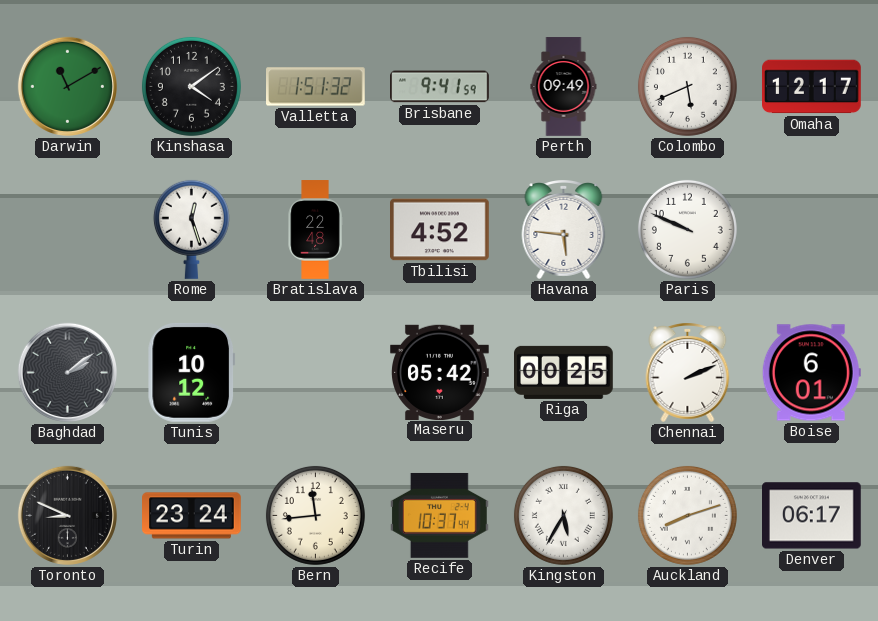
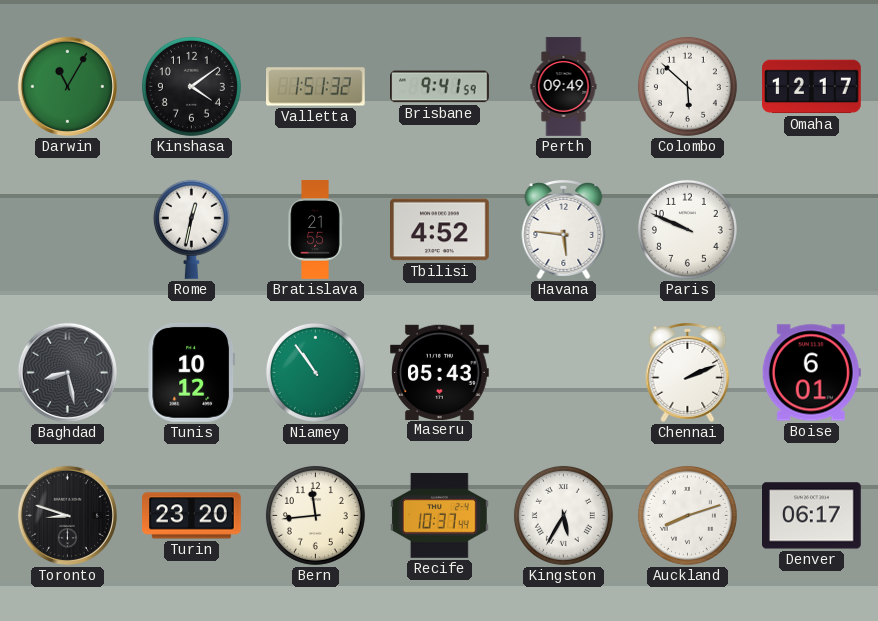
Darwin: 11:10 -> 11:05 (67, 86)
Colombo: 5:41 -> 5:52 (687, 86)
Rome: 12:27 -> 12:32 (191, 229)
Bratislava: 22:48 -> 21:55 (315, 230)
Baghdad: 2:09 -> 8:28 (67, 372)
Niamey: none -> 10:54 (315, 372)
Maseru: 05:42 -> 05:43 (440, 372)
Riga: 00:25 -> none (564, 372)
Toronto: 8:49 -> 8:48 (67, 515)
Turin: 23:24 -> 23:20 (192, 516)
